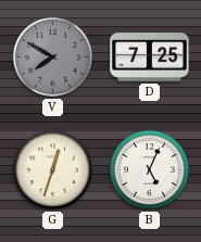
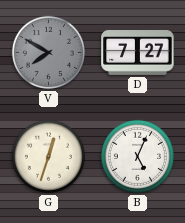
D: 7:25 -> 7:27 (138, 53)
